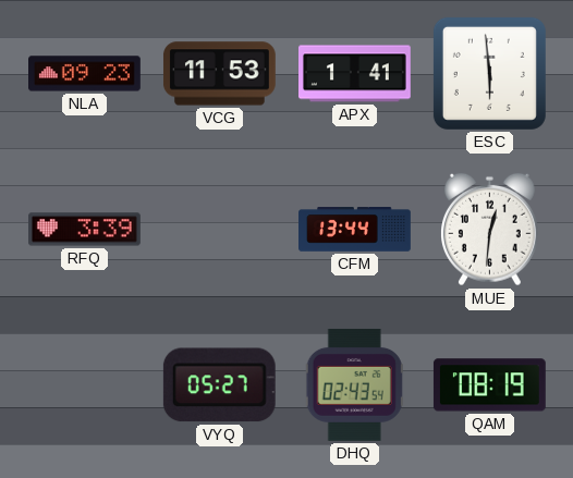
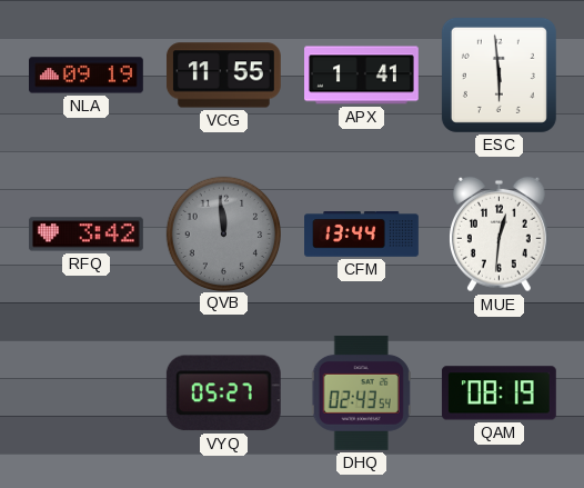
NLA: 09:23 -> 09:19 (87, 76)
VCG: 11:53 -> 11:55 (223, 76)
RFQ: 3:39 -> 3:42 (87, 235)
QVB: none -> 11:59 (223, 233)
